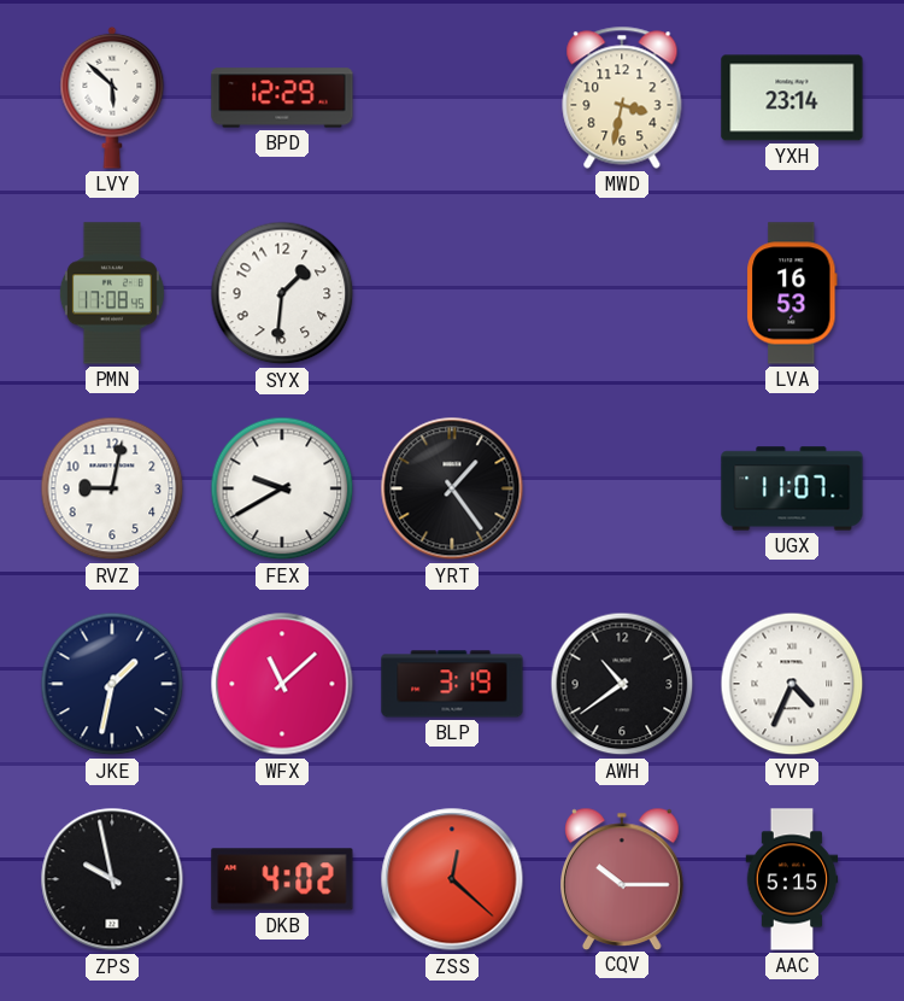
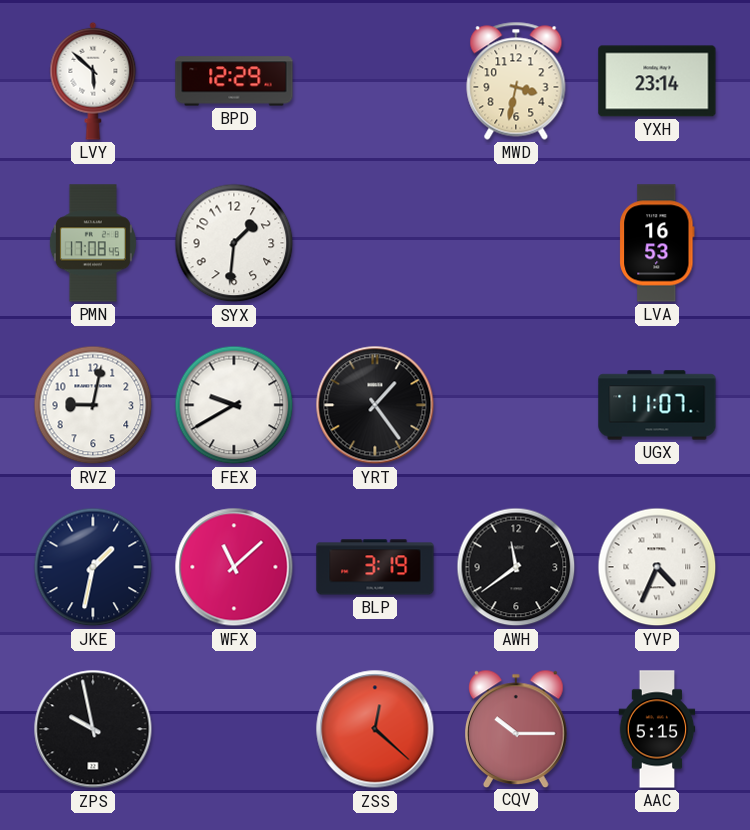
AWH: 10:39 -> 11:39 (516, 567)
DKB: 4:02 -> none (282, 879)
